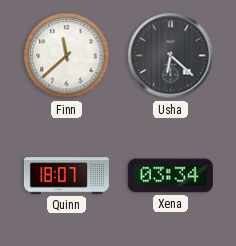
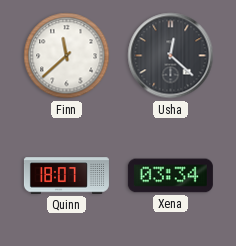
Usha: 6:22 -> 12:22 (171, 56)
